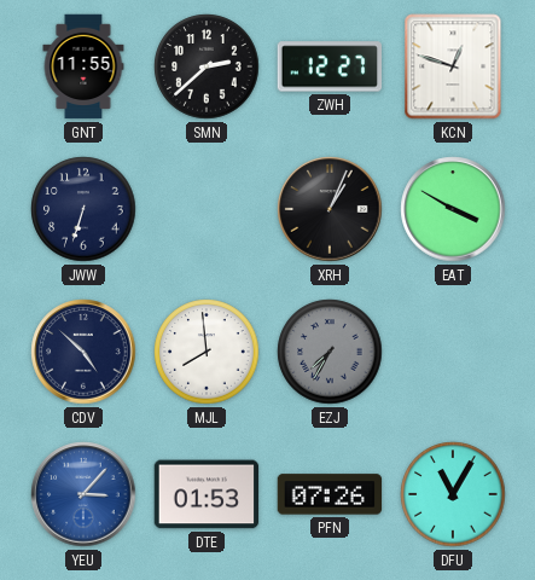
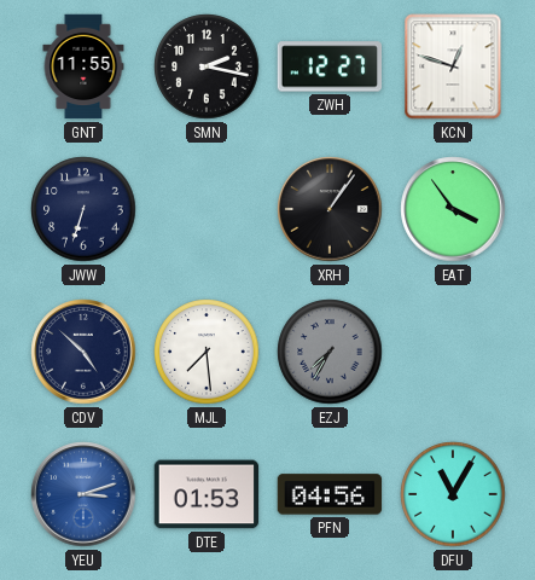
SMN: 2:38 -> 2:17 (207, 66)
XRH: 1:04 -> 1:06 (330, 209)
EAT: 3:50 -> 3:54 (453, 209)
MJL: 7:59 -> 7:29 (207, 352)
YEU: 3:07 -> 3:12 (83, 494)
PFN: 07:26 -> 04:56 (330, 494)
